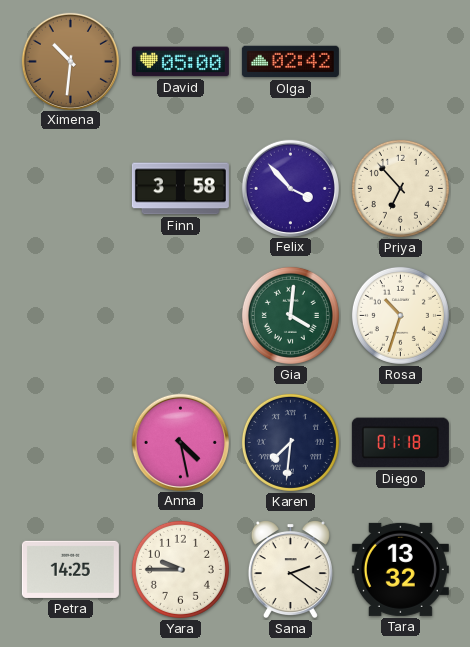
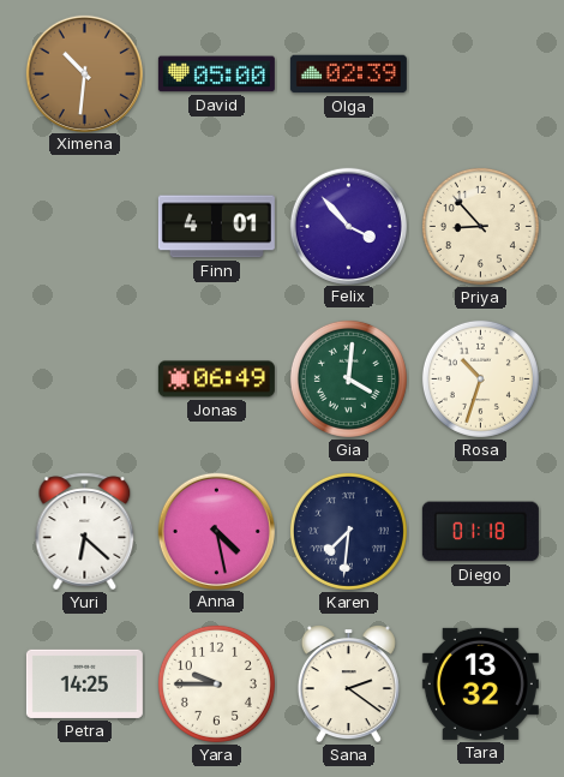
Olga: 02:42 -> 02:39 (348, 74)
Finn: 3:58 -> 4:01 (216, 227)
Priya: 6:53 -> 8:53 (480, 226)
Jonas: none -> 06:49 (216, 379)
Yuri: none -> 6:22 (85, 532)
